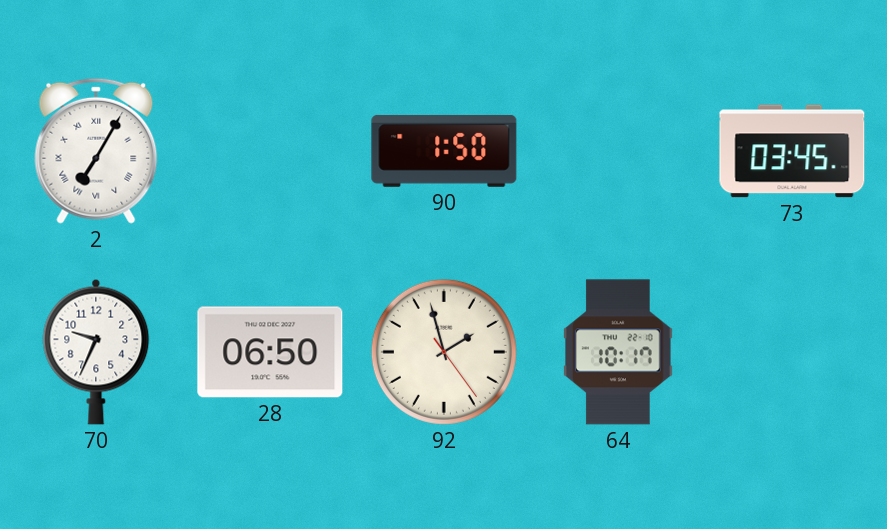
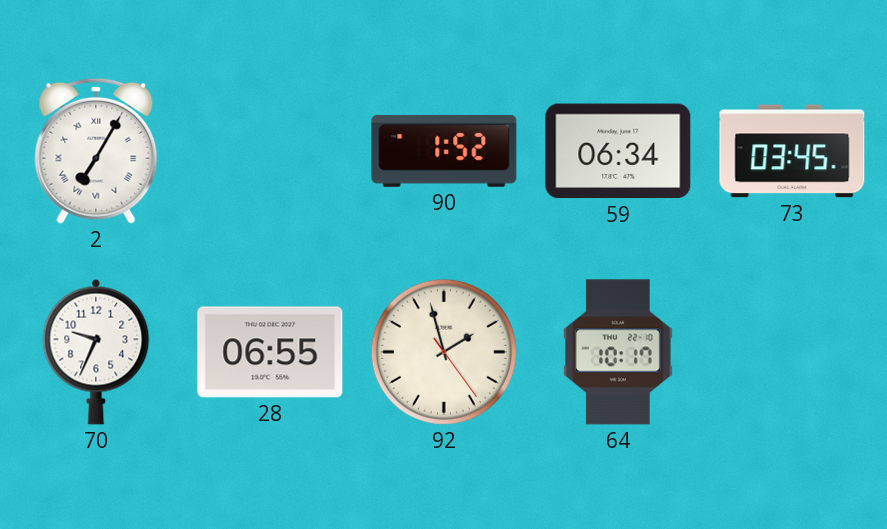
90: 1:50 -> 1:52 (444, 151)
59: none -> 06:34 (618, 151)
28: 06:50 -> 06:55 (270, 352)
